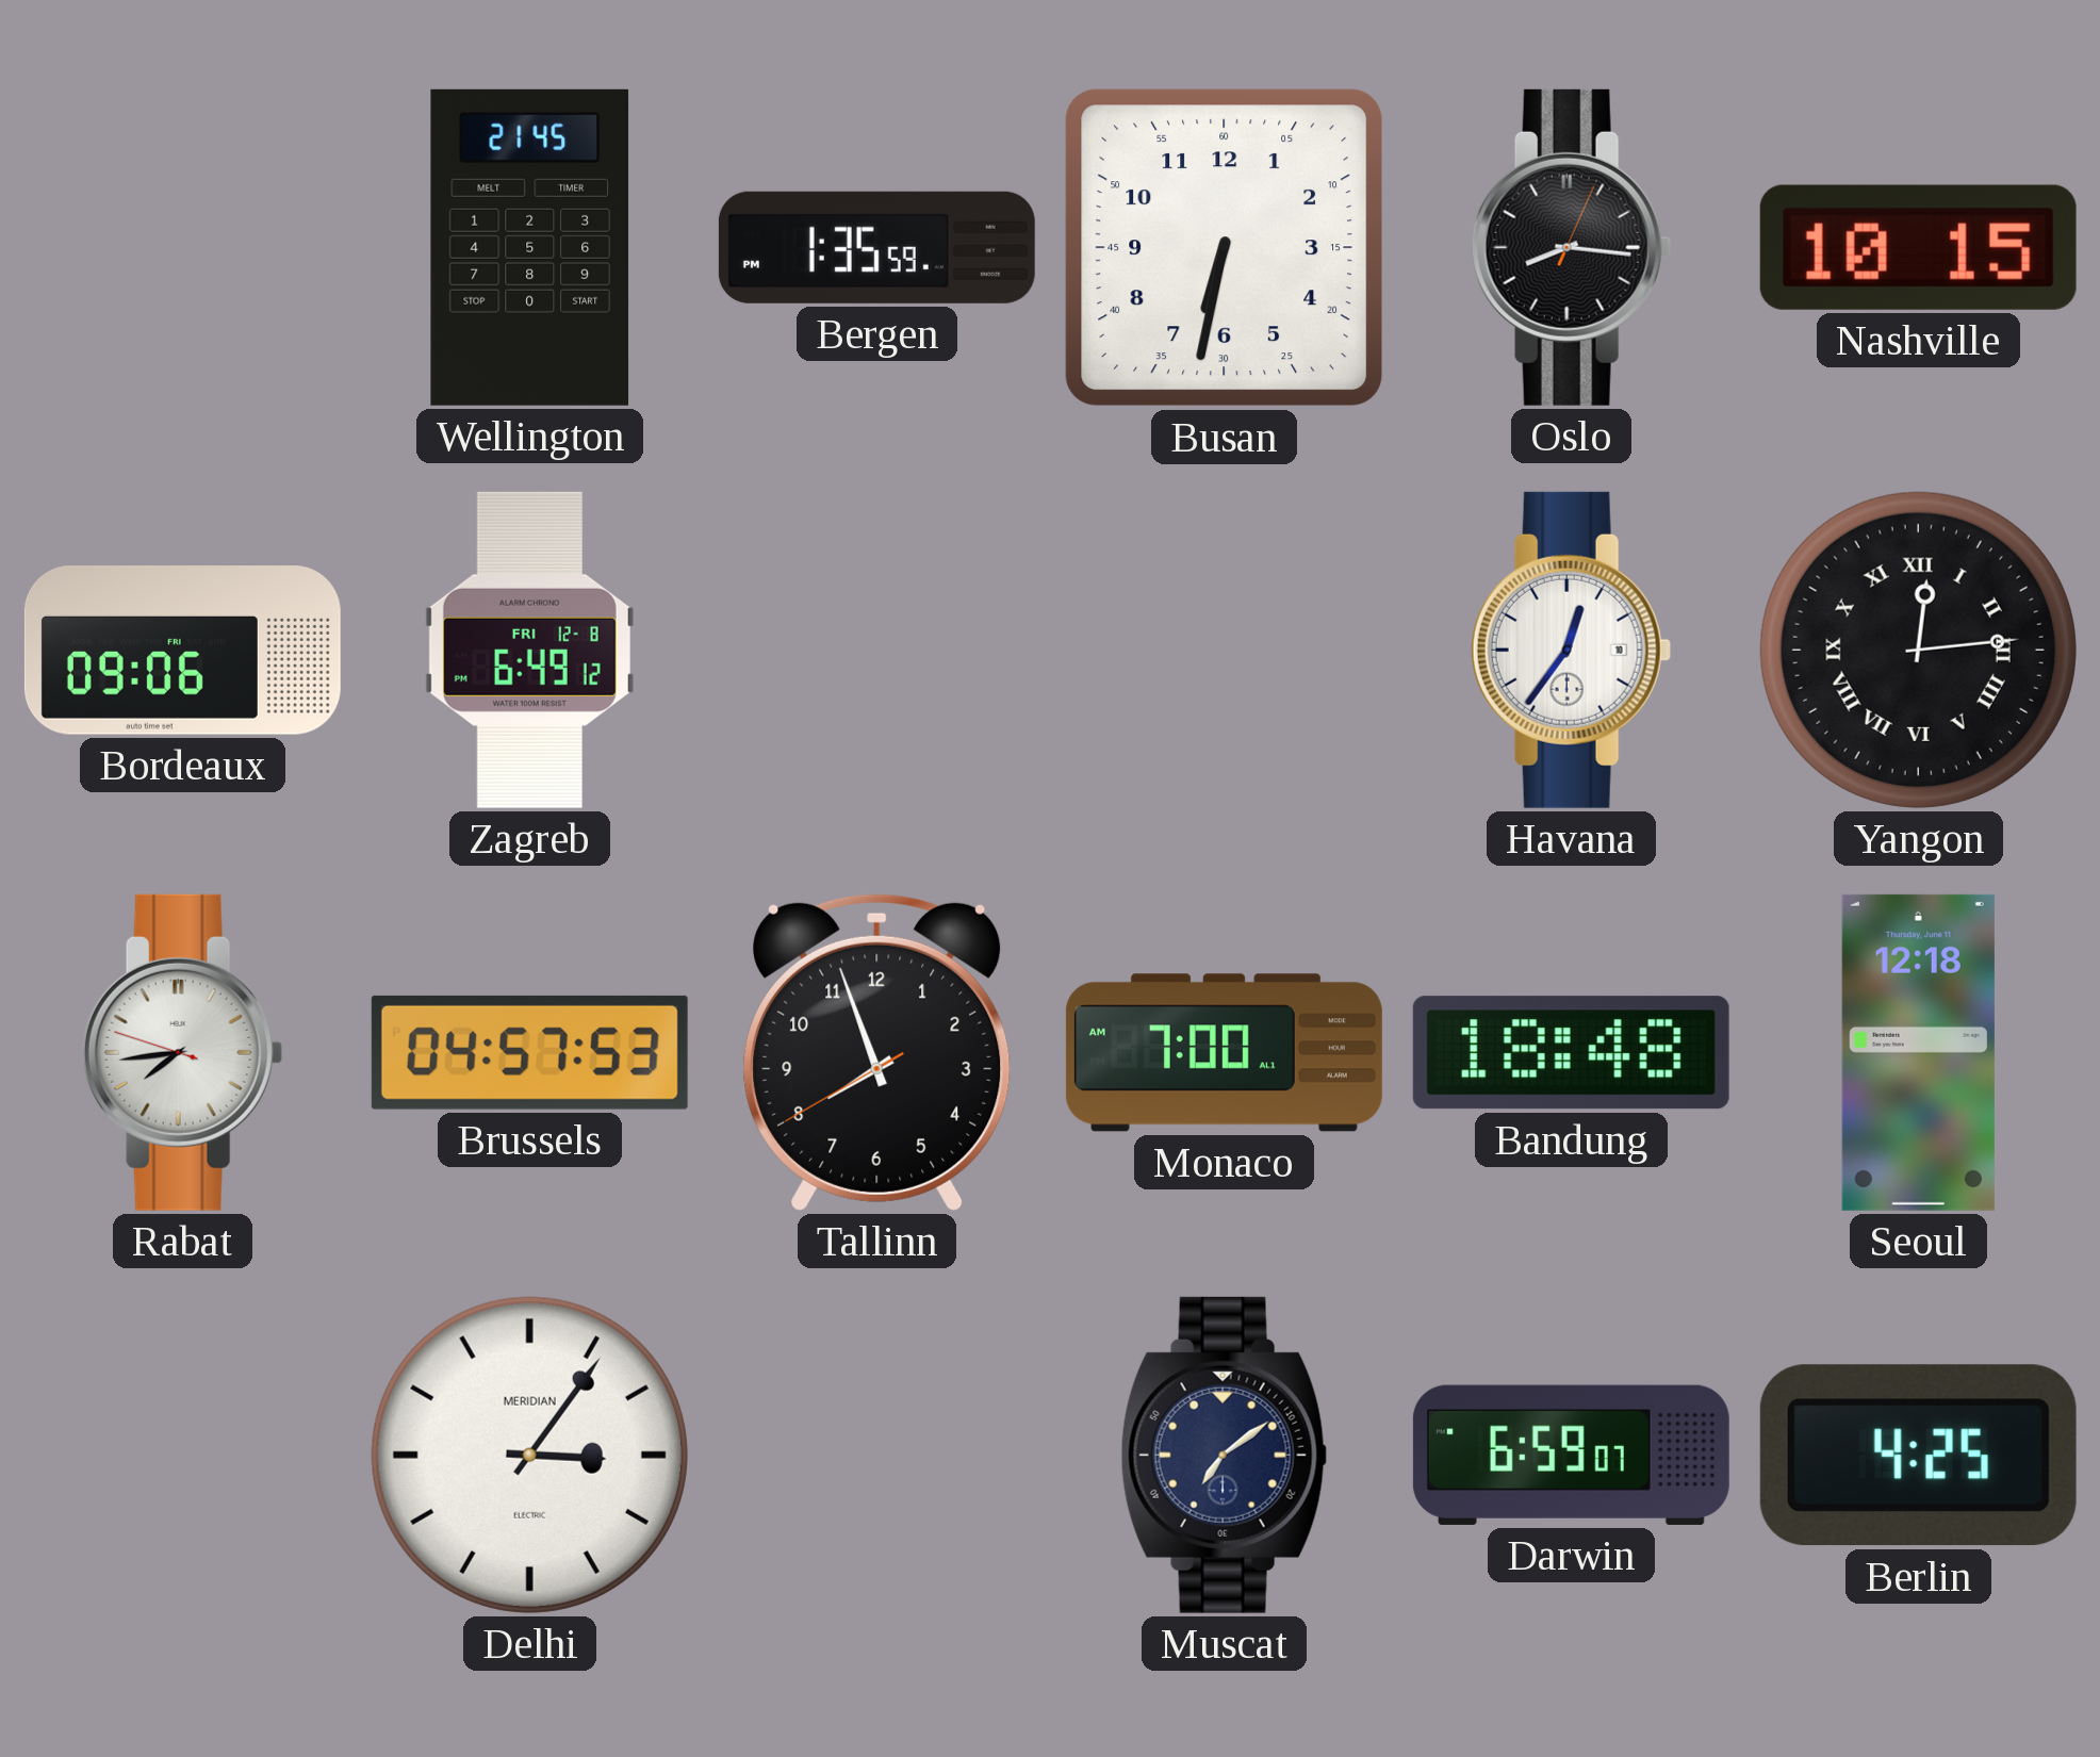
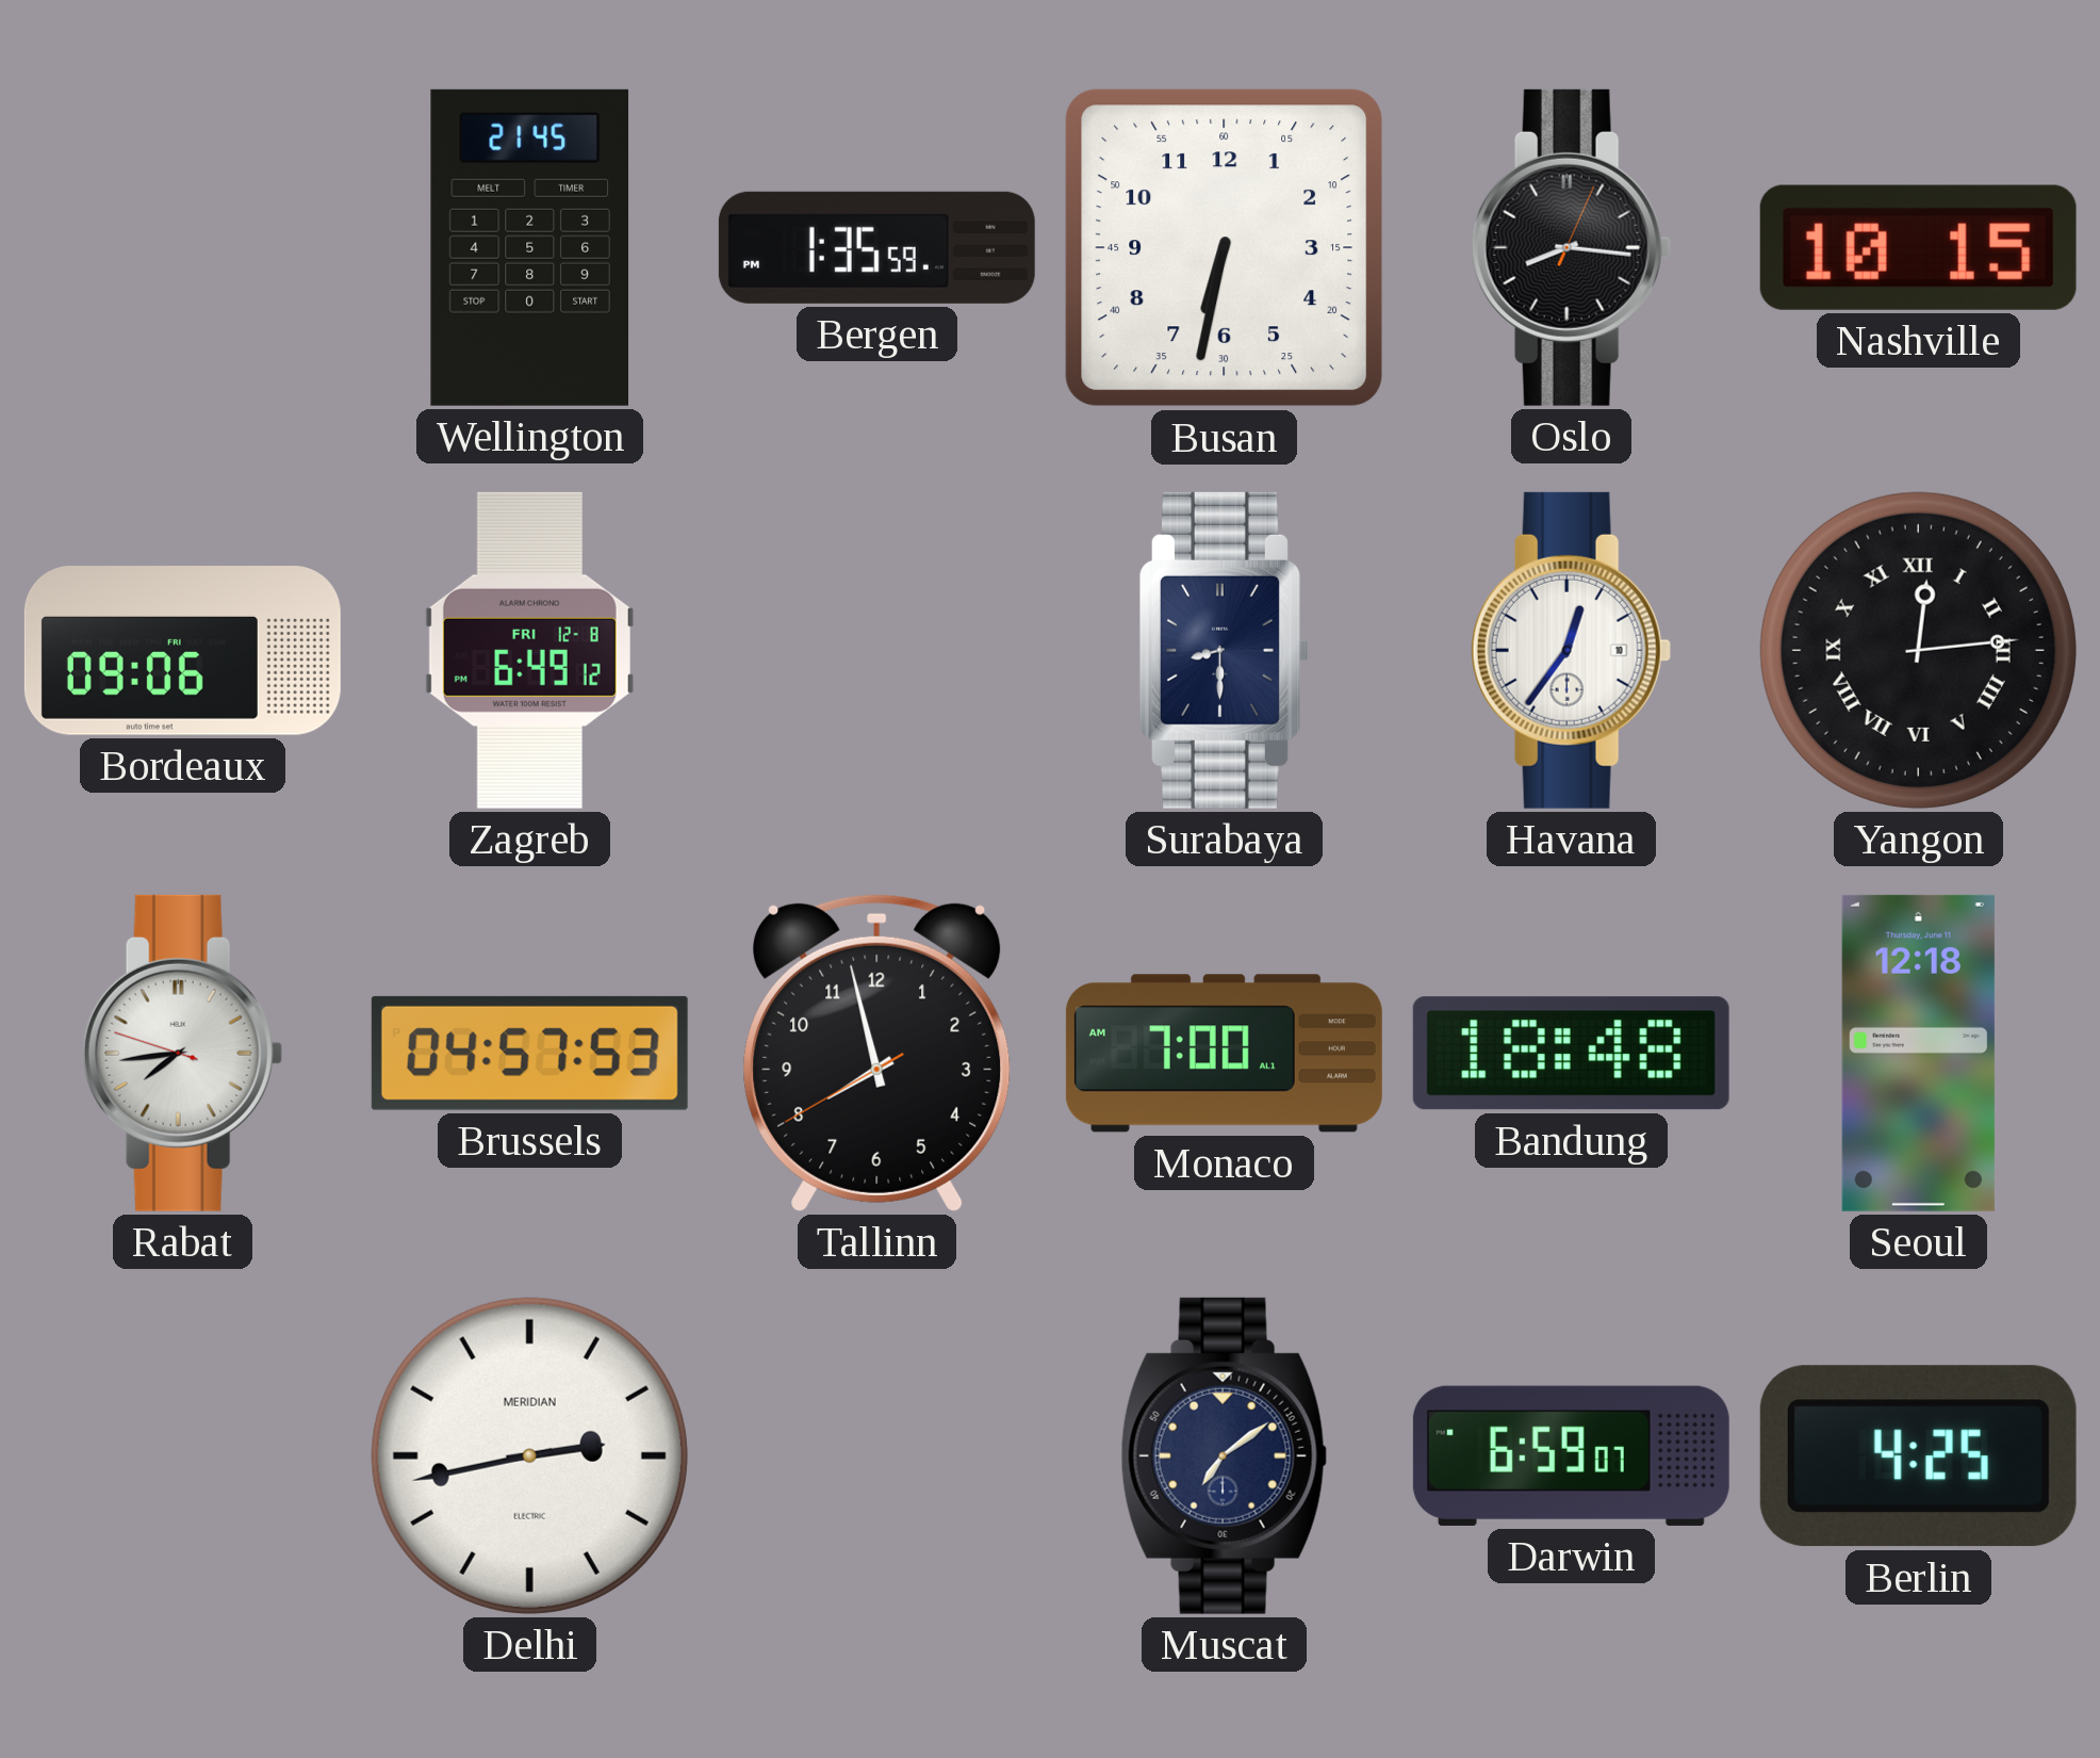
Surabaya: none -> 8:30 (1224, 650)
Tallinn: 7:56 -> 7:57 (877, 1053)
Delhi: 3:06 -> 2:43 (529, 1455)
